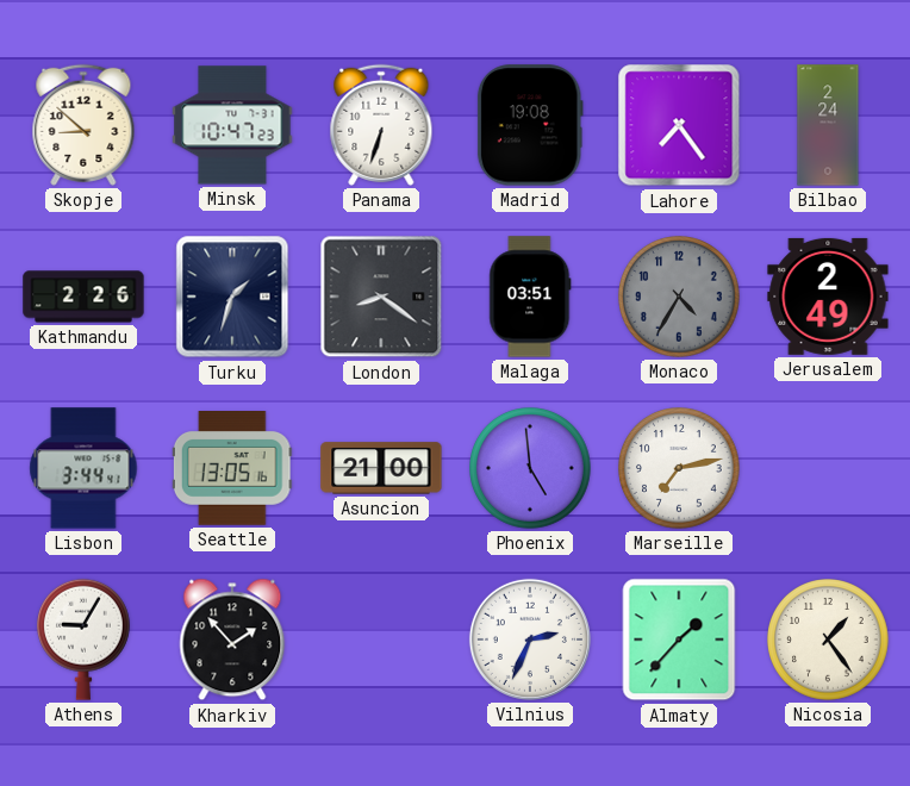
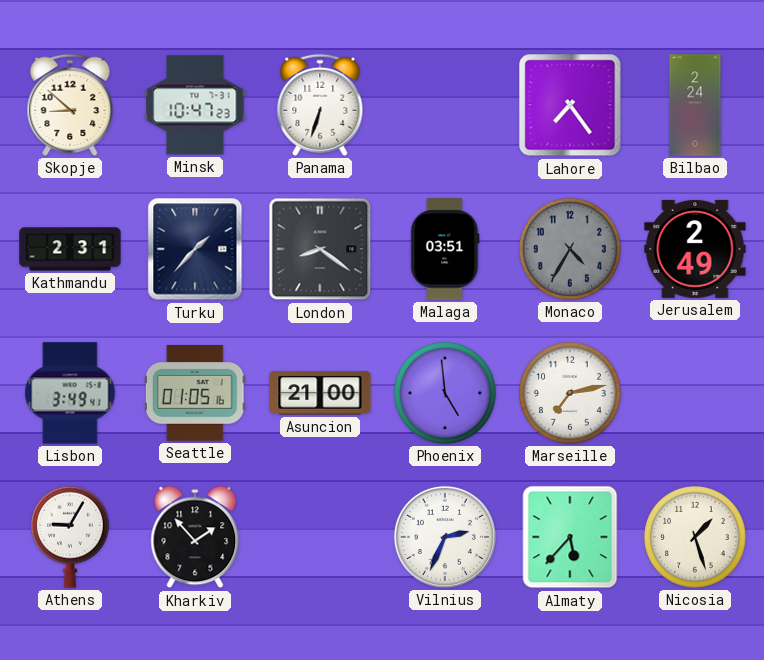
Madrid: 19:08 -> none (530, 125)
Kathmandu: 2:26 -> 2:31 (70, 249)
Turku: 1:33 -> 1:37 (195, 249)
Lisbon: 3:44 -> 3:49 (70, 393)
Seattle: 13:05 -> 01:05 (195, 393)
Almaty: 1:37 -> 5:37 (570, 537)
Nicosia: 1:24 -> 1:27 (695, 537)
